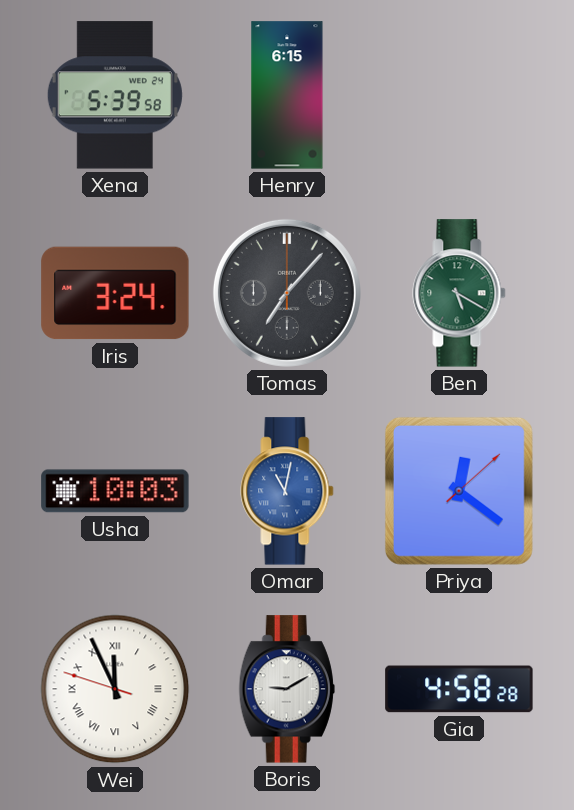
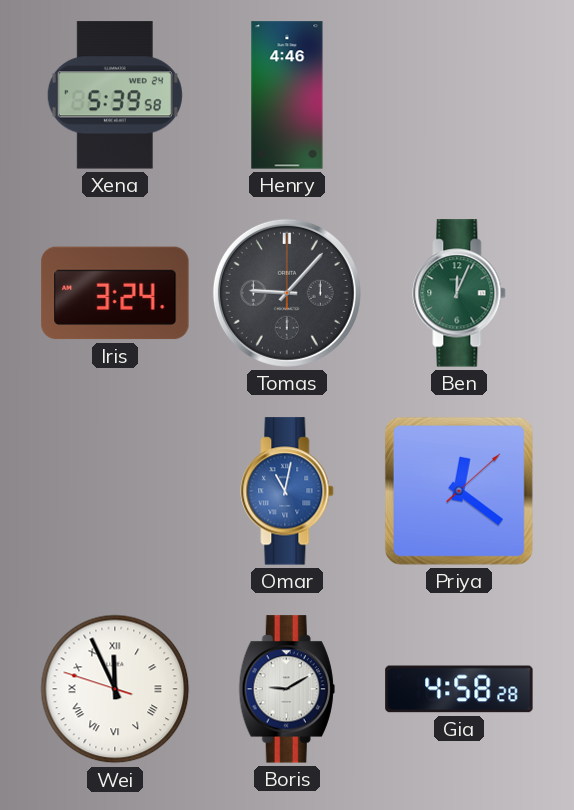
Henry: 6:15 -> 4:46 (287, 95)
Tomas: 7:07 -> 9:07 (287, 293)
Ben: 5:20 -> 12:04 (459, 293)
Usha: 10:03 -> none (115, 491)
